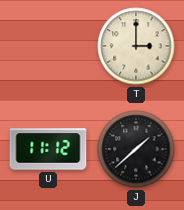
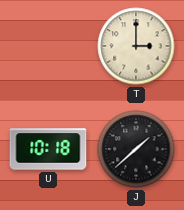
U: 11:12 -> 10:18 (48, 149)
